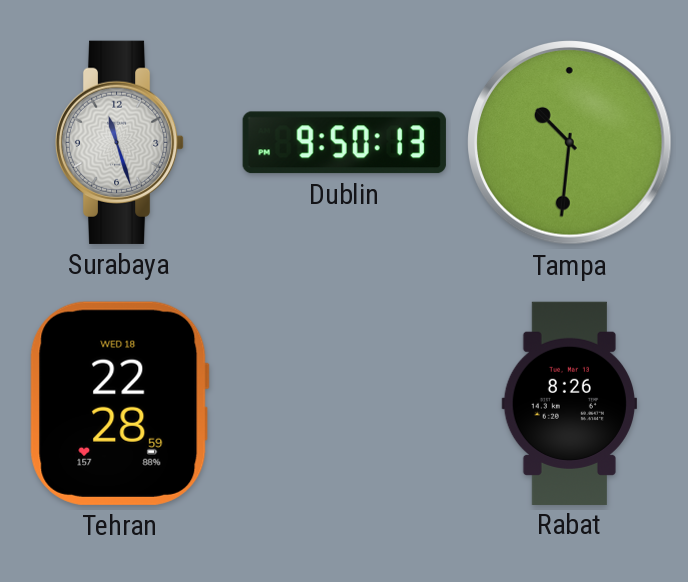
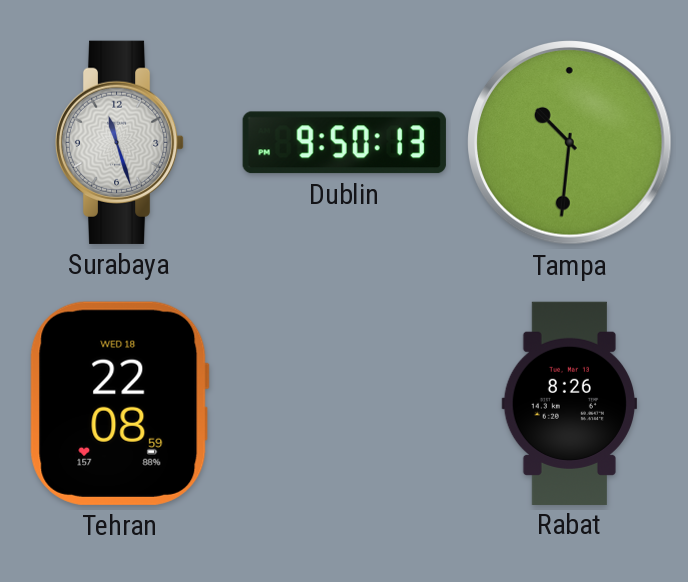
Tehran: 22:28 -> 22:08 (119, 403)
